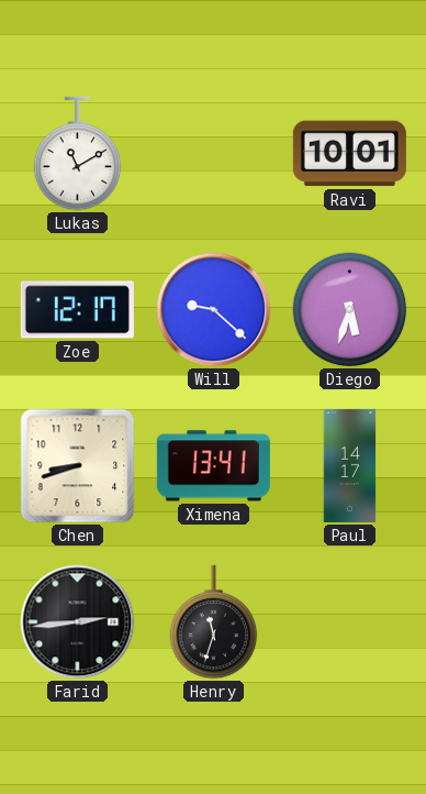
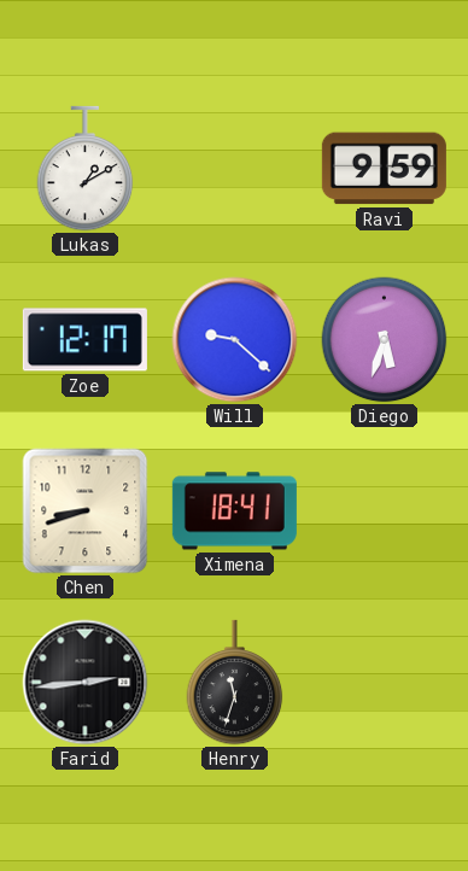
Lukas: 11:10 -> 1:10 (86, 169)
Ravi: 10:01 -> 9:59 (384, 169)
Ximena: 13:41 -> 18:41 (234, 512)
Paul: 14:17 -> none (350, 465)
